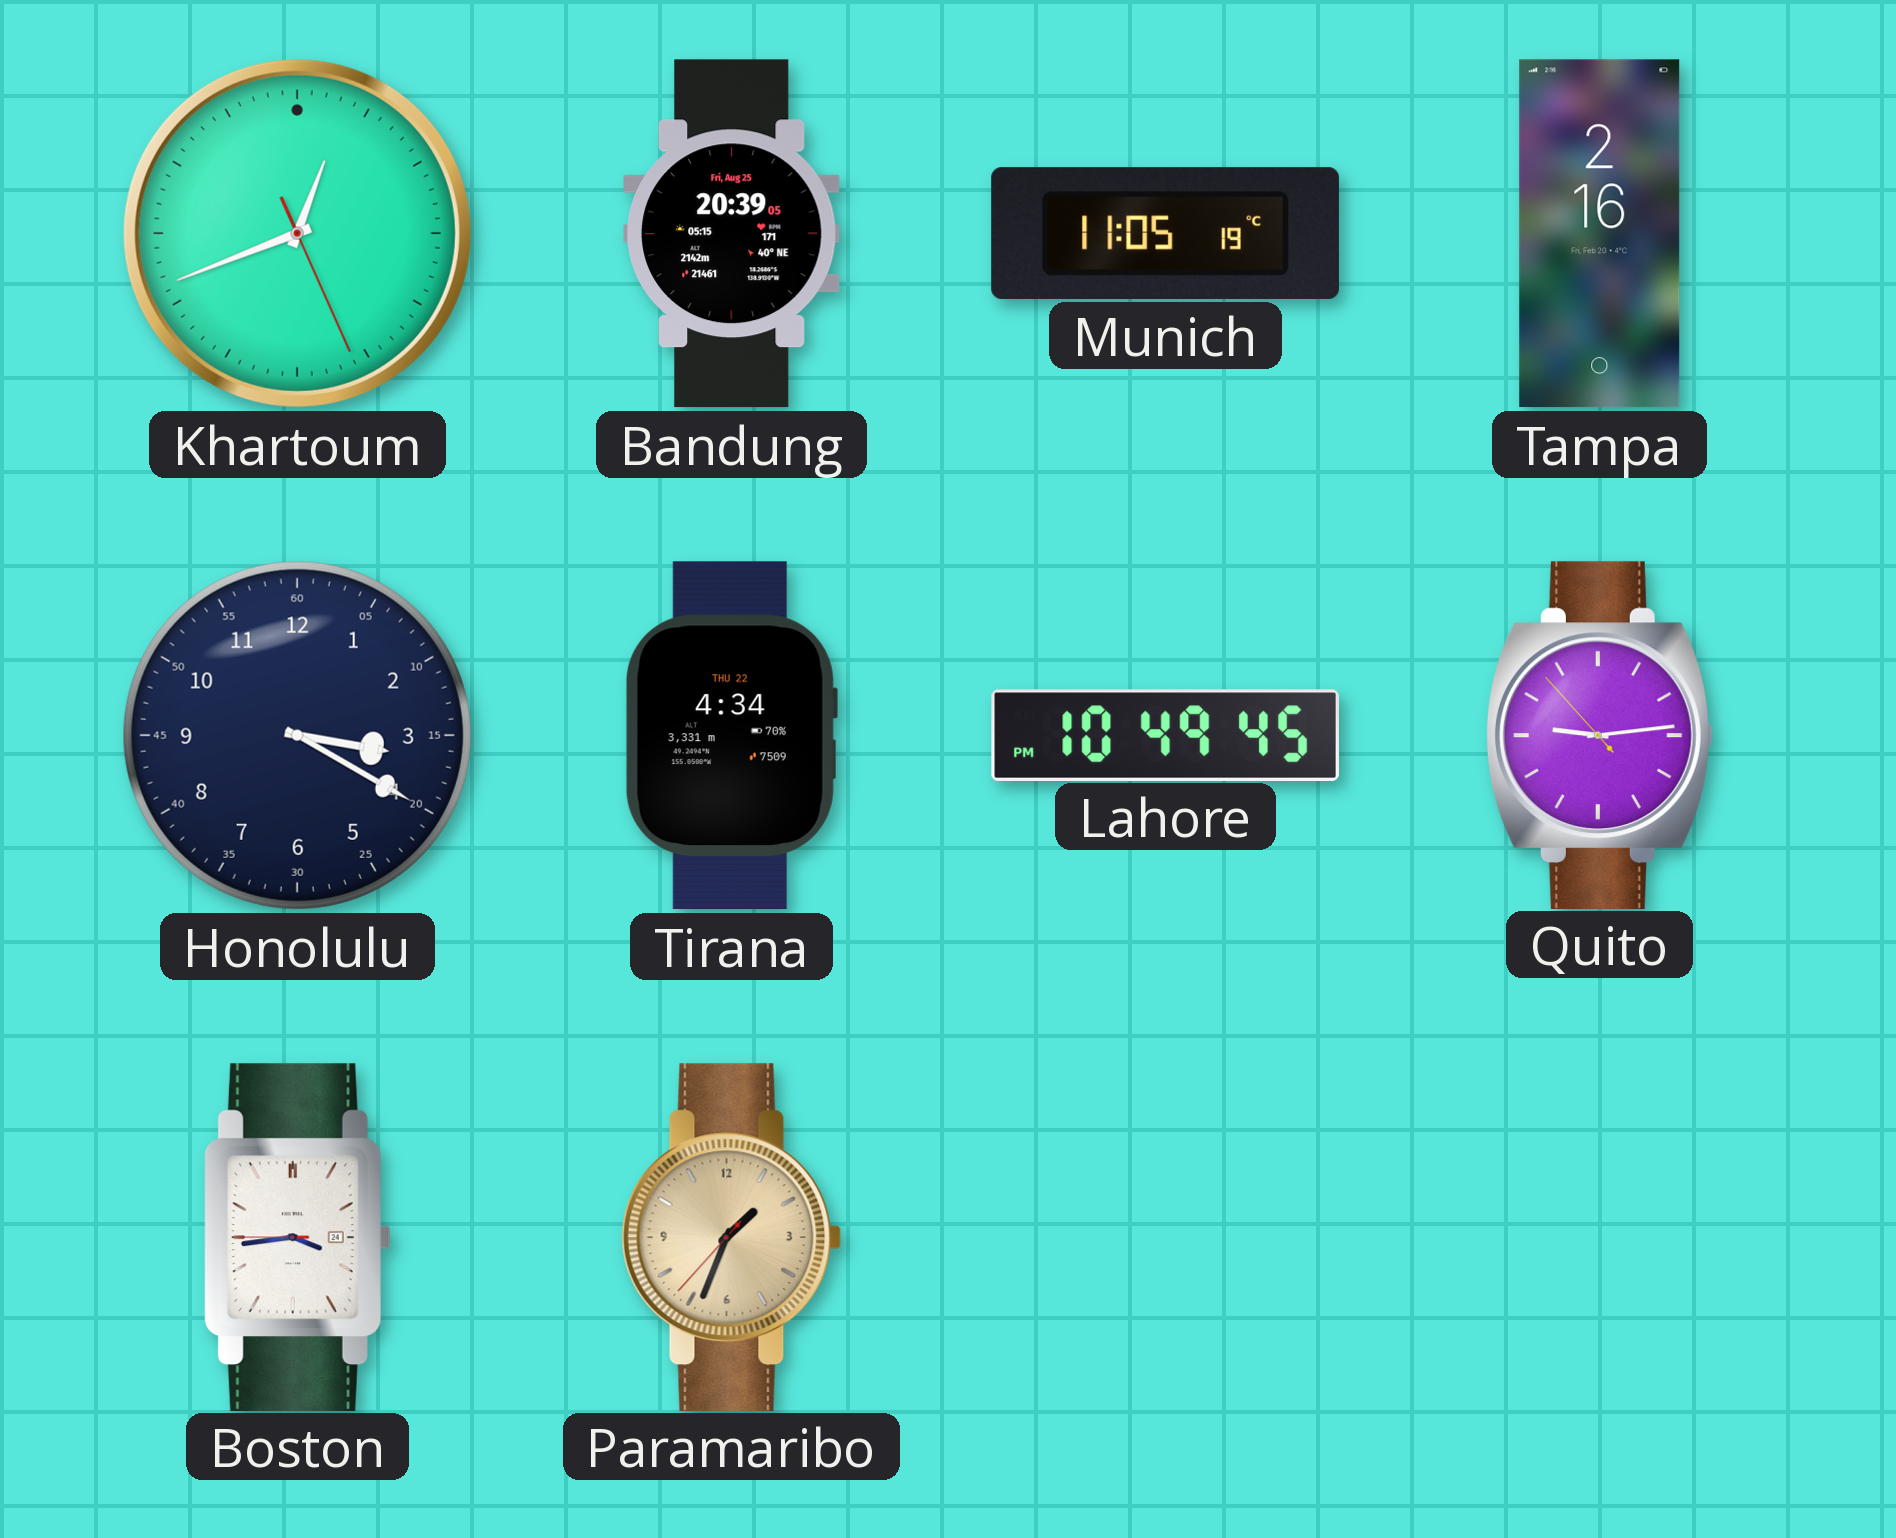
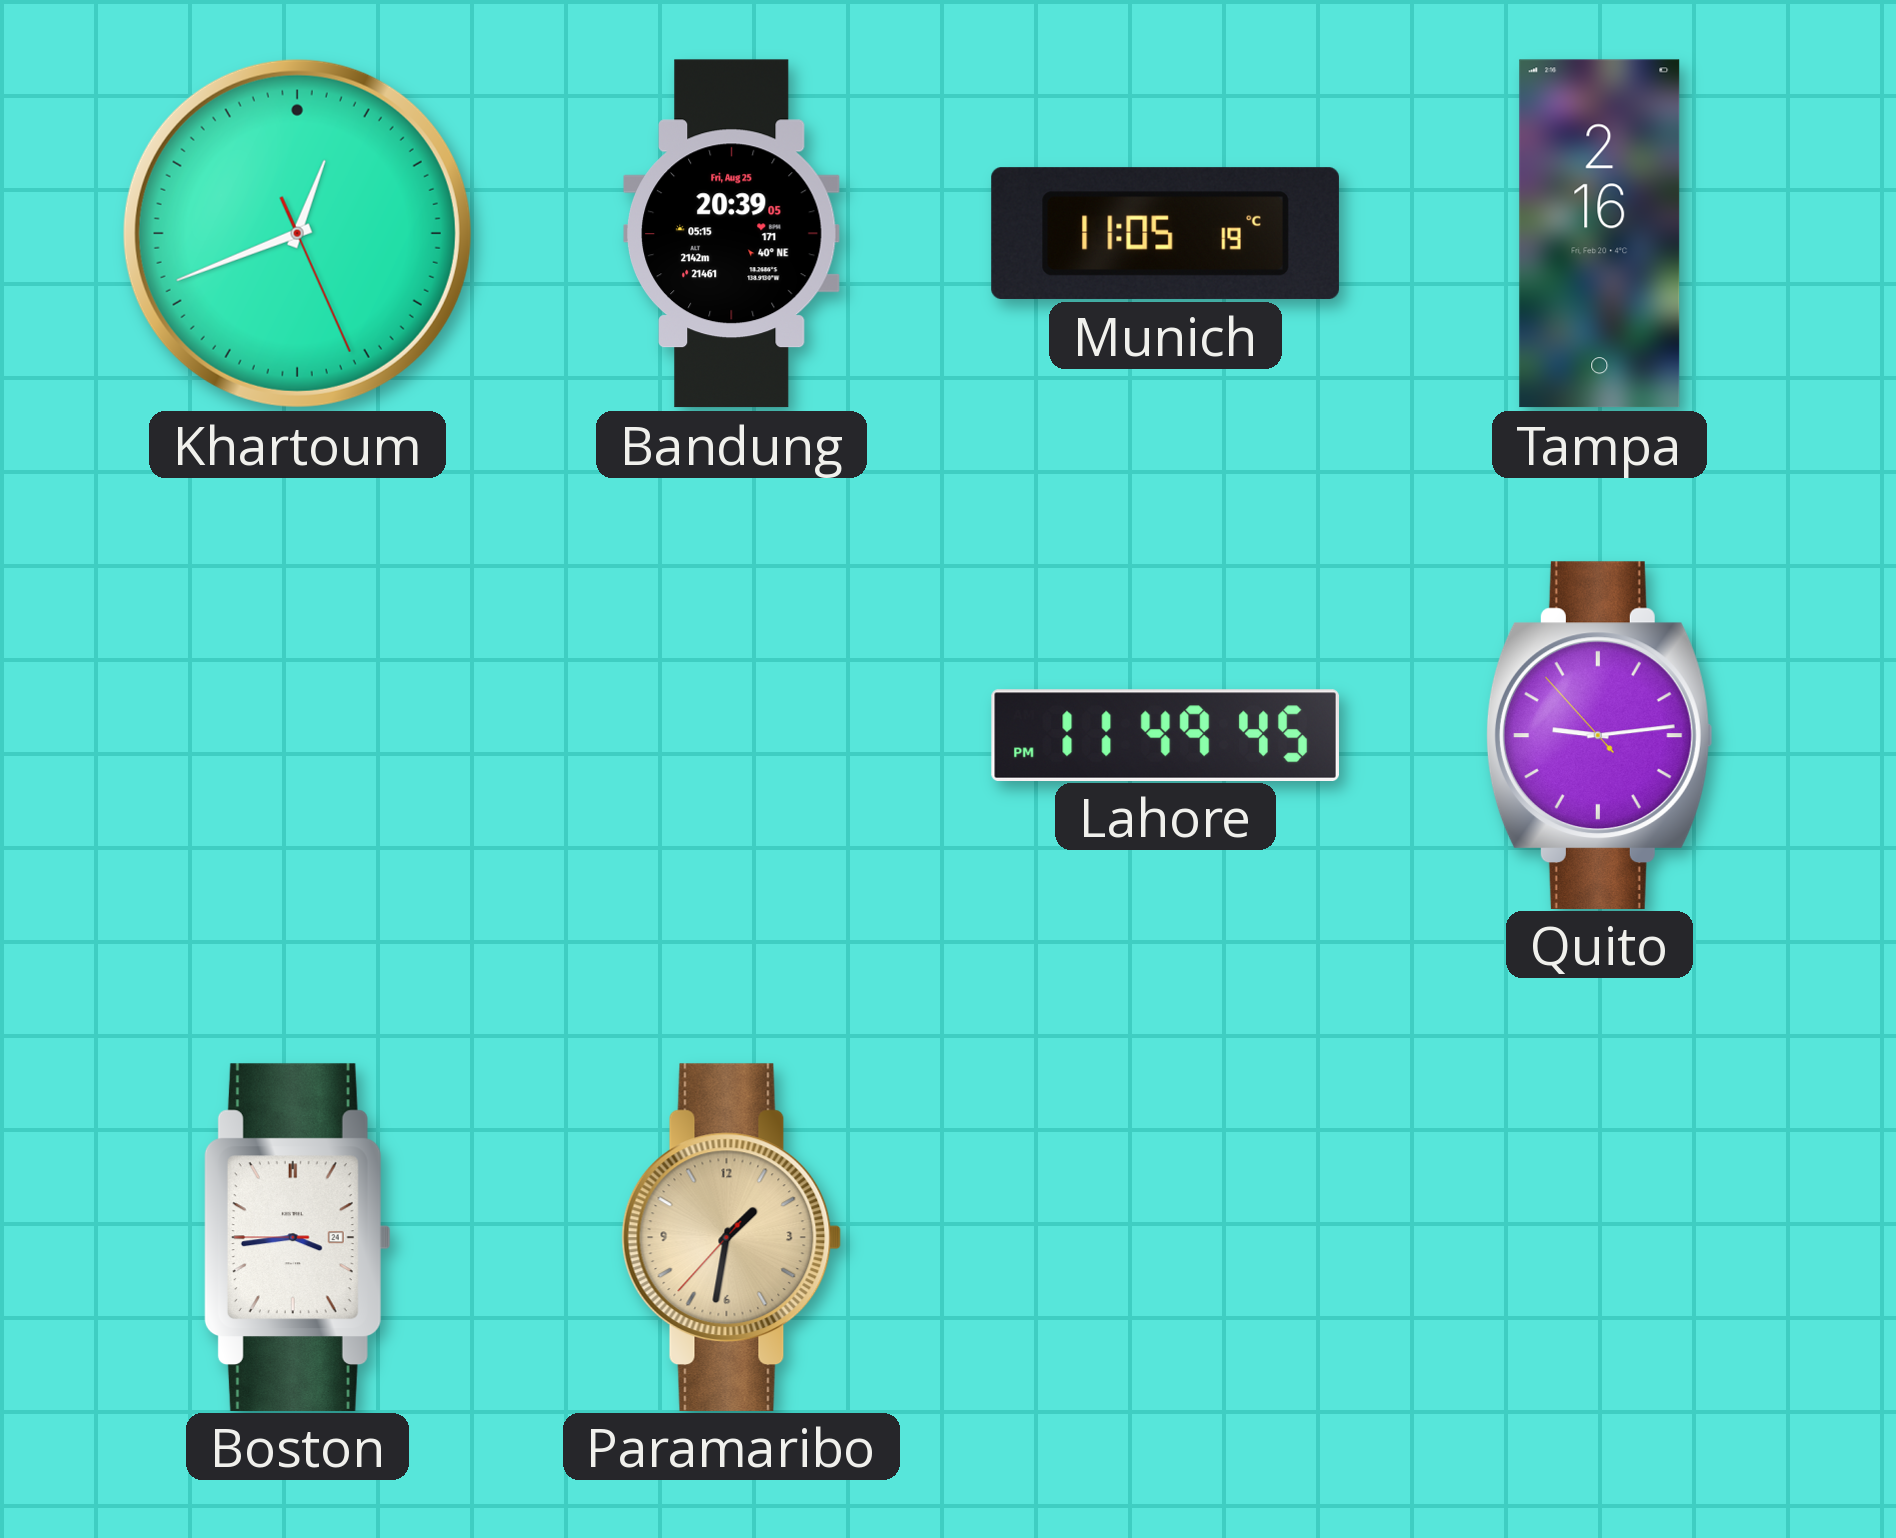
Honolulu: 3:20 -> none (297, 735)
Tirana: 4:34 -> none (731, 736)
Lahore: 10:49 -> 11:49 (1165, 735)
Paramaribo: 1:33 -> 1:31 (732, 1237)
